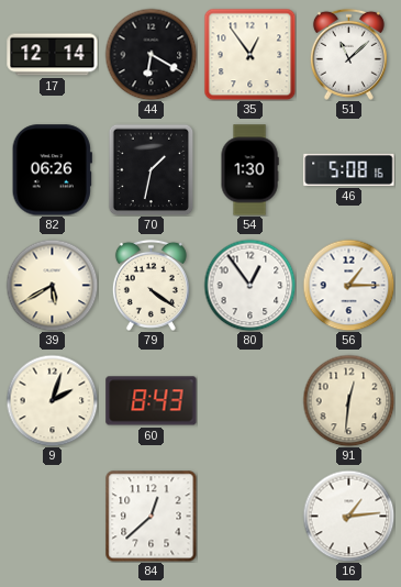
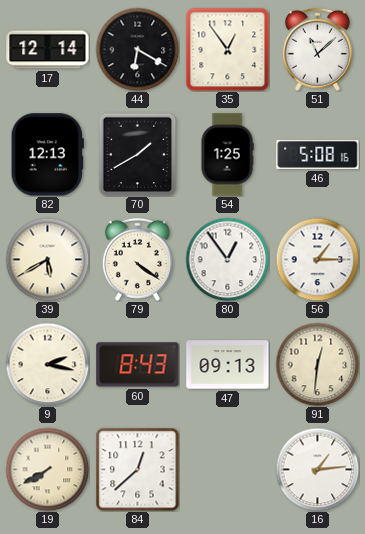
82: 06:26 -> 12:13 (47, 155)
70: 1:32 -> 1:40 (138, 154)
54: 1:30 -> 1:25 (227, 155)
9: 2:03 -> 2:17 (47, 364)
47: none -> 09:13 (228, 365)
19: none -> 7:40 (47, 469)
